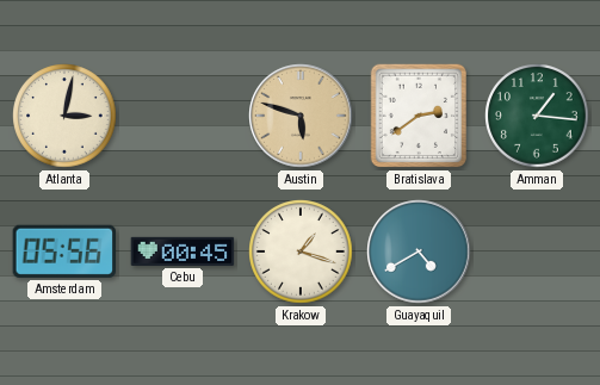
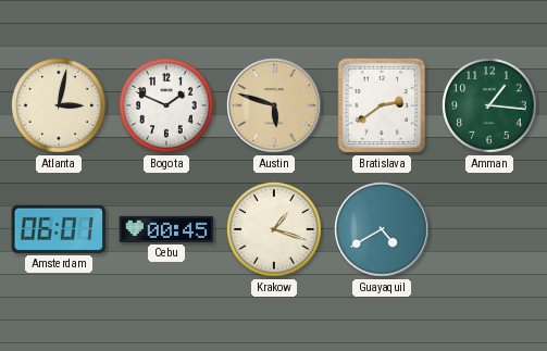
Bogota: none -> 1:49 (166, 105)
Amsterdam: 05:56 -> 06:01 (59, 229)
